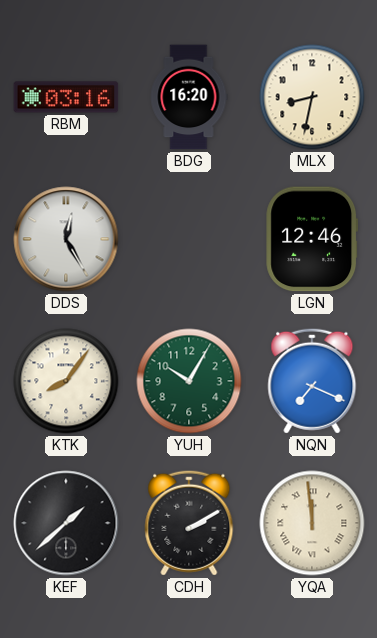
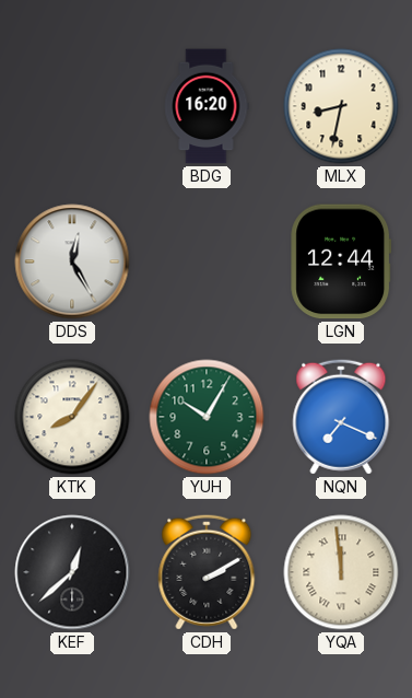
RBM: 03:16 -> none (66, 97)
LGN: 12:46 -> 12:44 (341, 261)
KEF: 1:38 -> 12:38 (72, 572)
